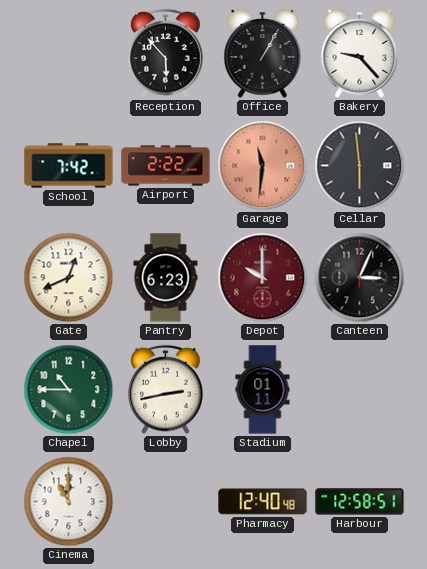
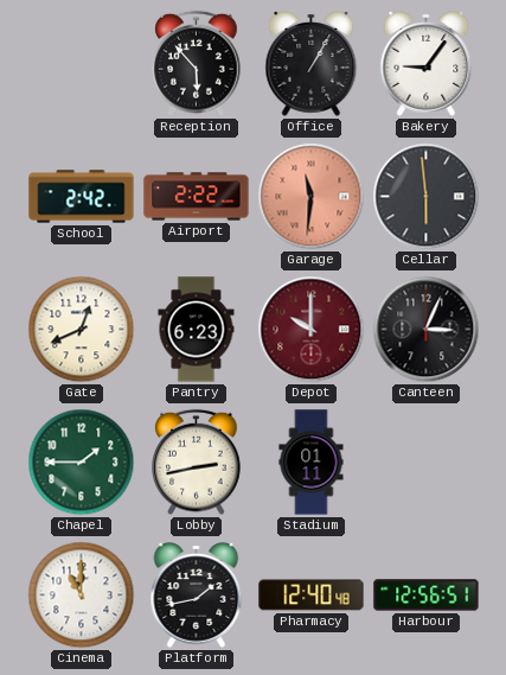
Bakery: 9:23 -> 9:06 (427, 64)
School: 7:42 -> 2:42 (82, 197)
Chapel: 10:45 -> 1:45 (82, 463)
Platform: none -> 1:43 (197, 596)
Harbour: 12:58 -> 12:56 (427, 596)
